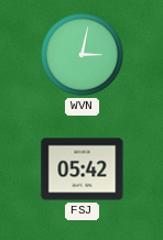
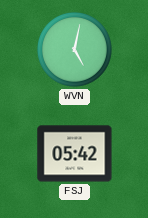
WVN: 3:02 -> 5:02 (74, 49)
